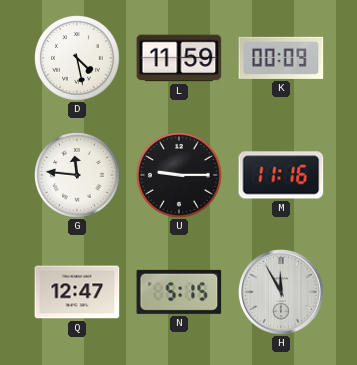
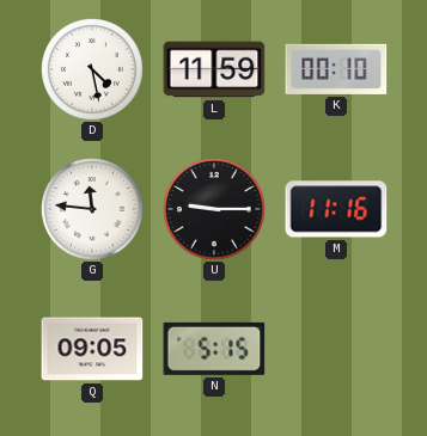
K: 00:09 -> 00:10 (336, 69)
Q: 12:47 -> 09:05 (92, 349)
H: 11:55 -> none (281, 292)
